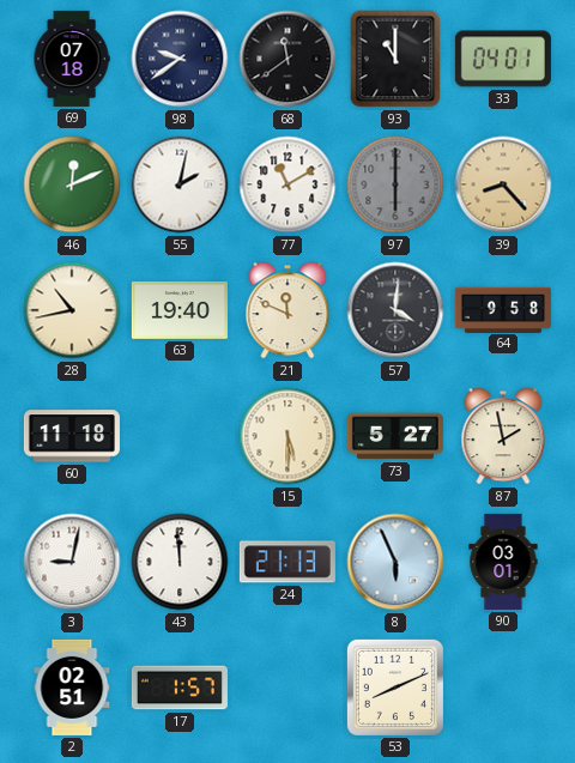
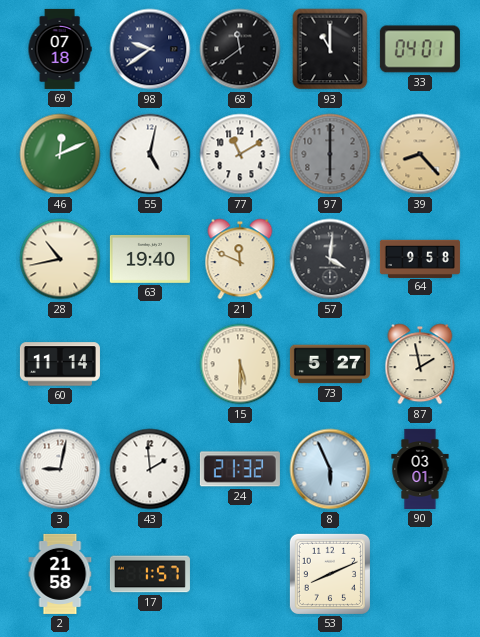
55: 2:02 -> 5:02 (150, 154)
60: 11:18 -> 11:14 (60, 364)
43: 11:59 -> 1:59 (150, 469)
24: 21:13 -> 21:32 (240, 469)
2: 02:51 -> 21:58 (60, 574)
